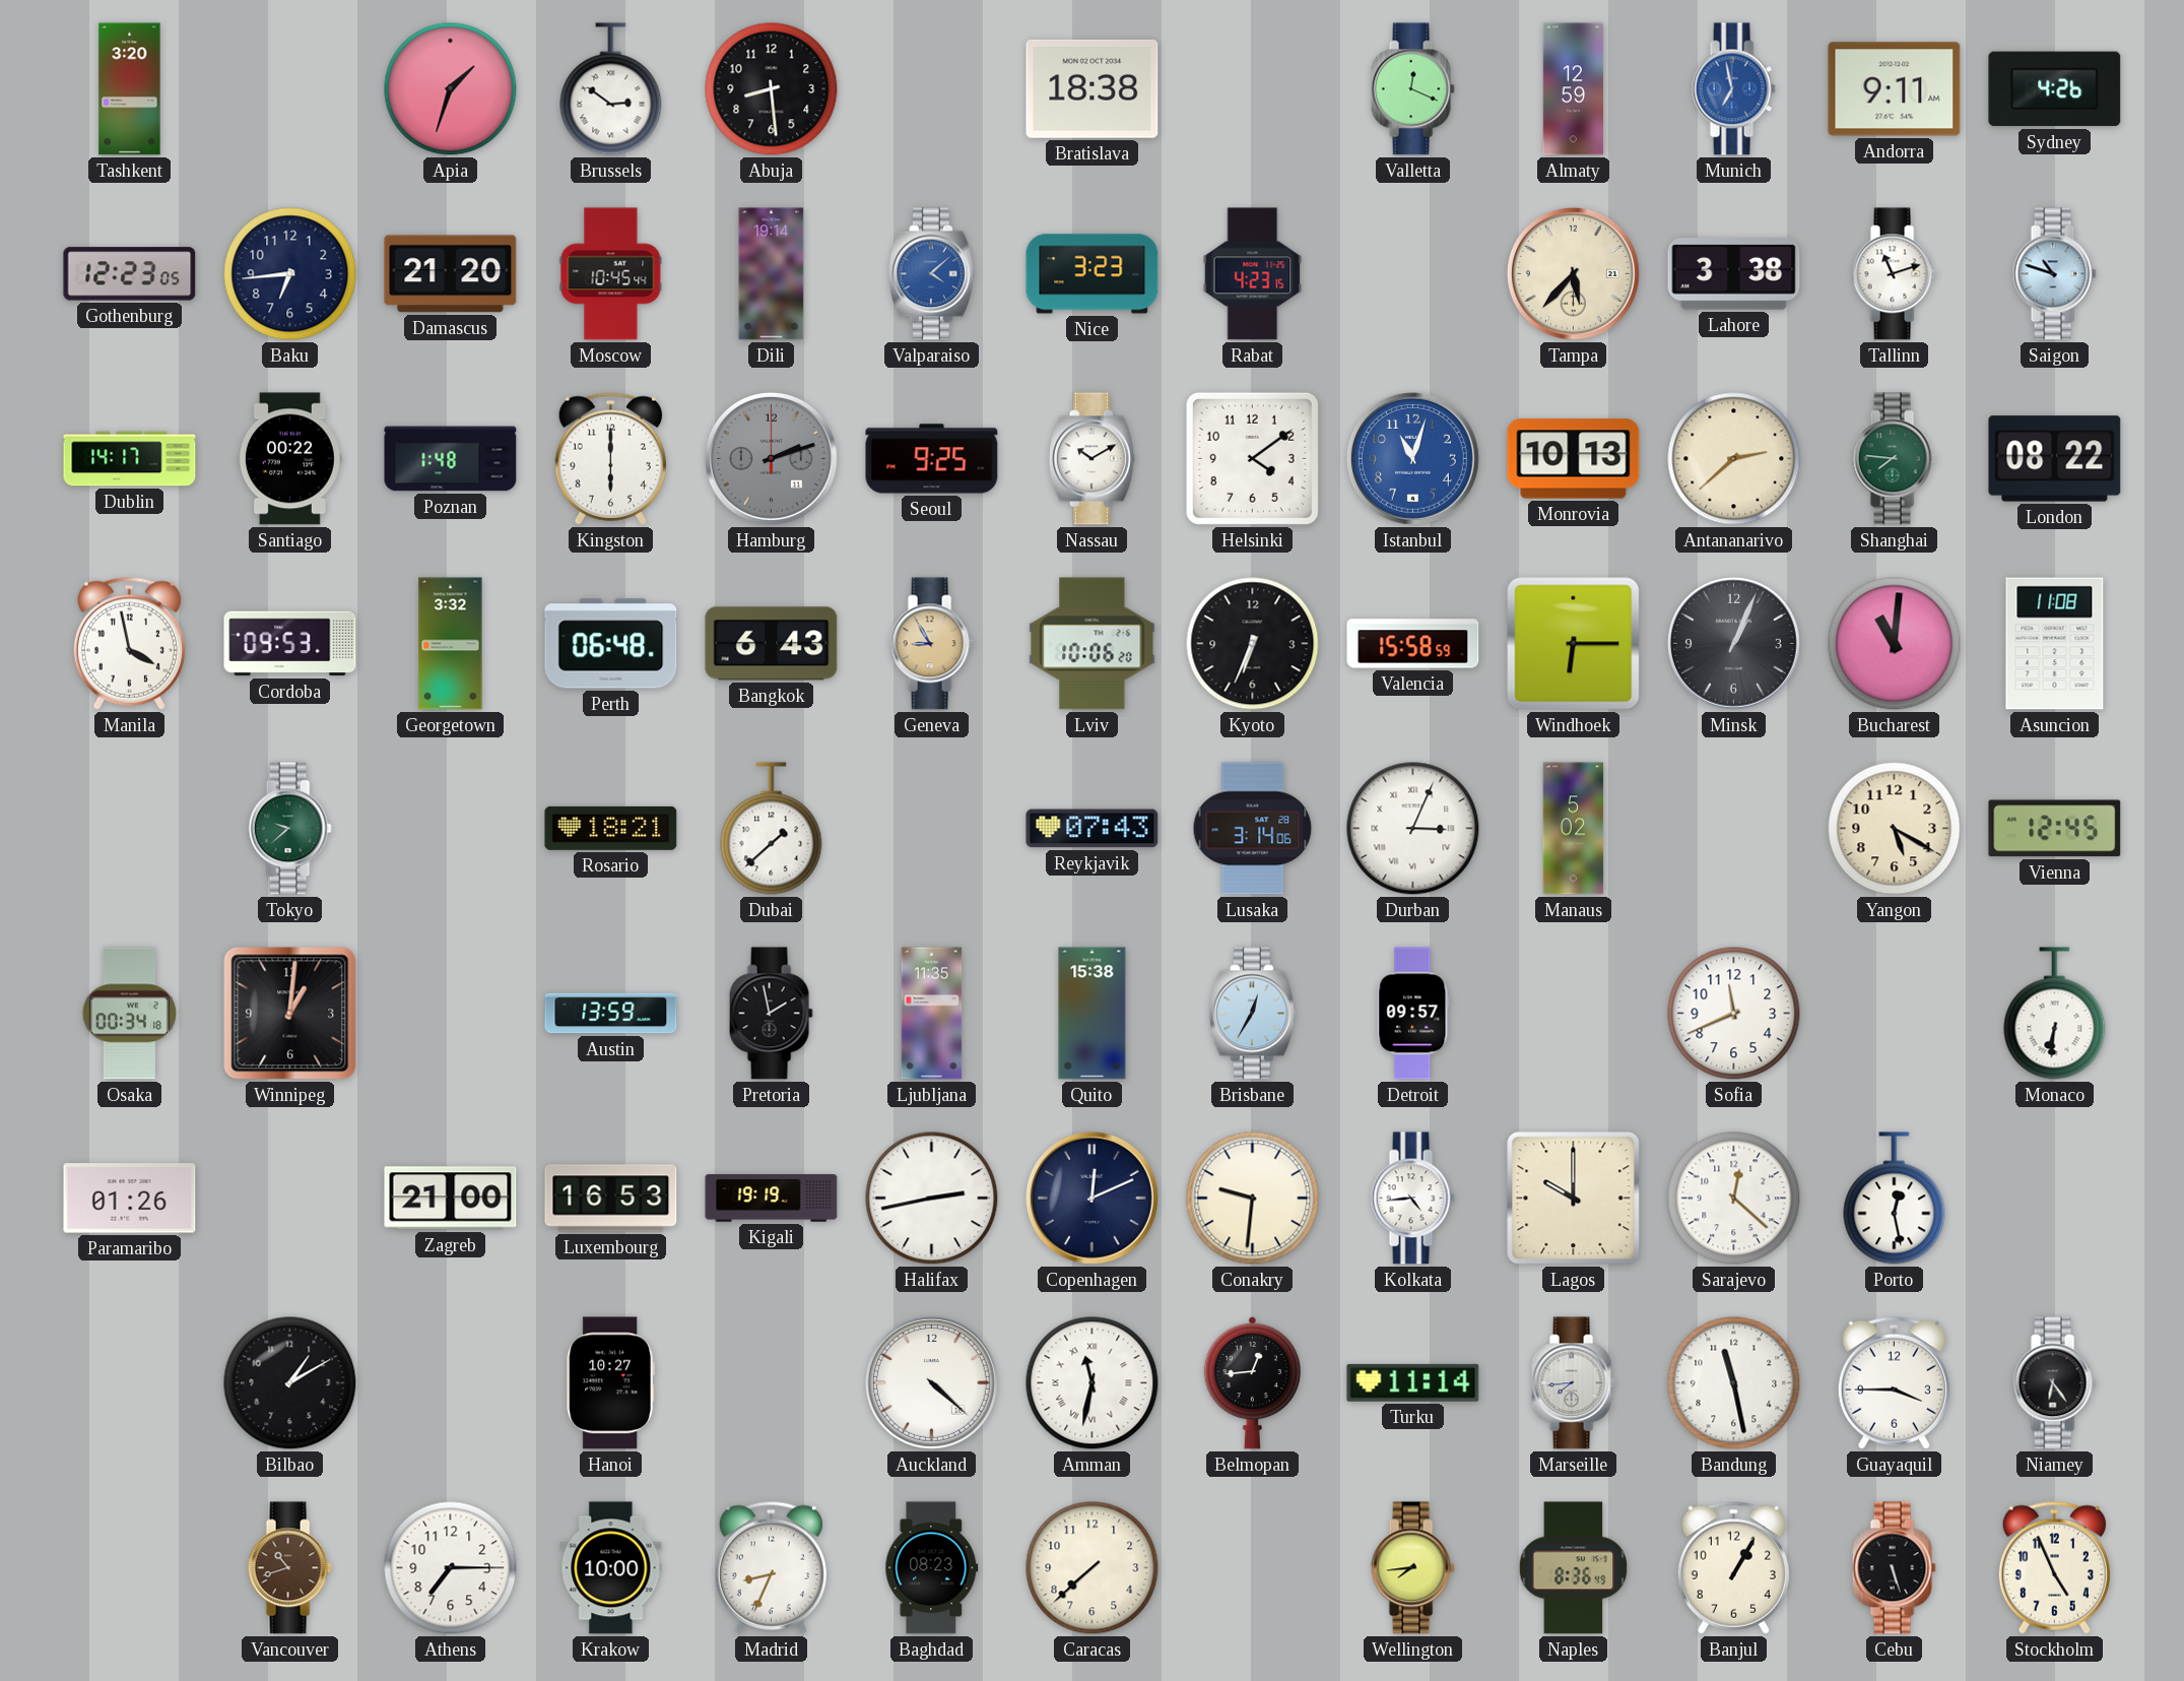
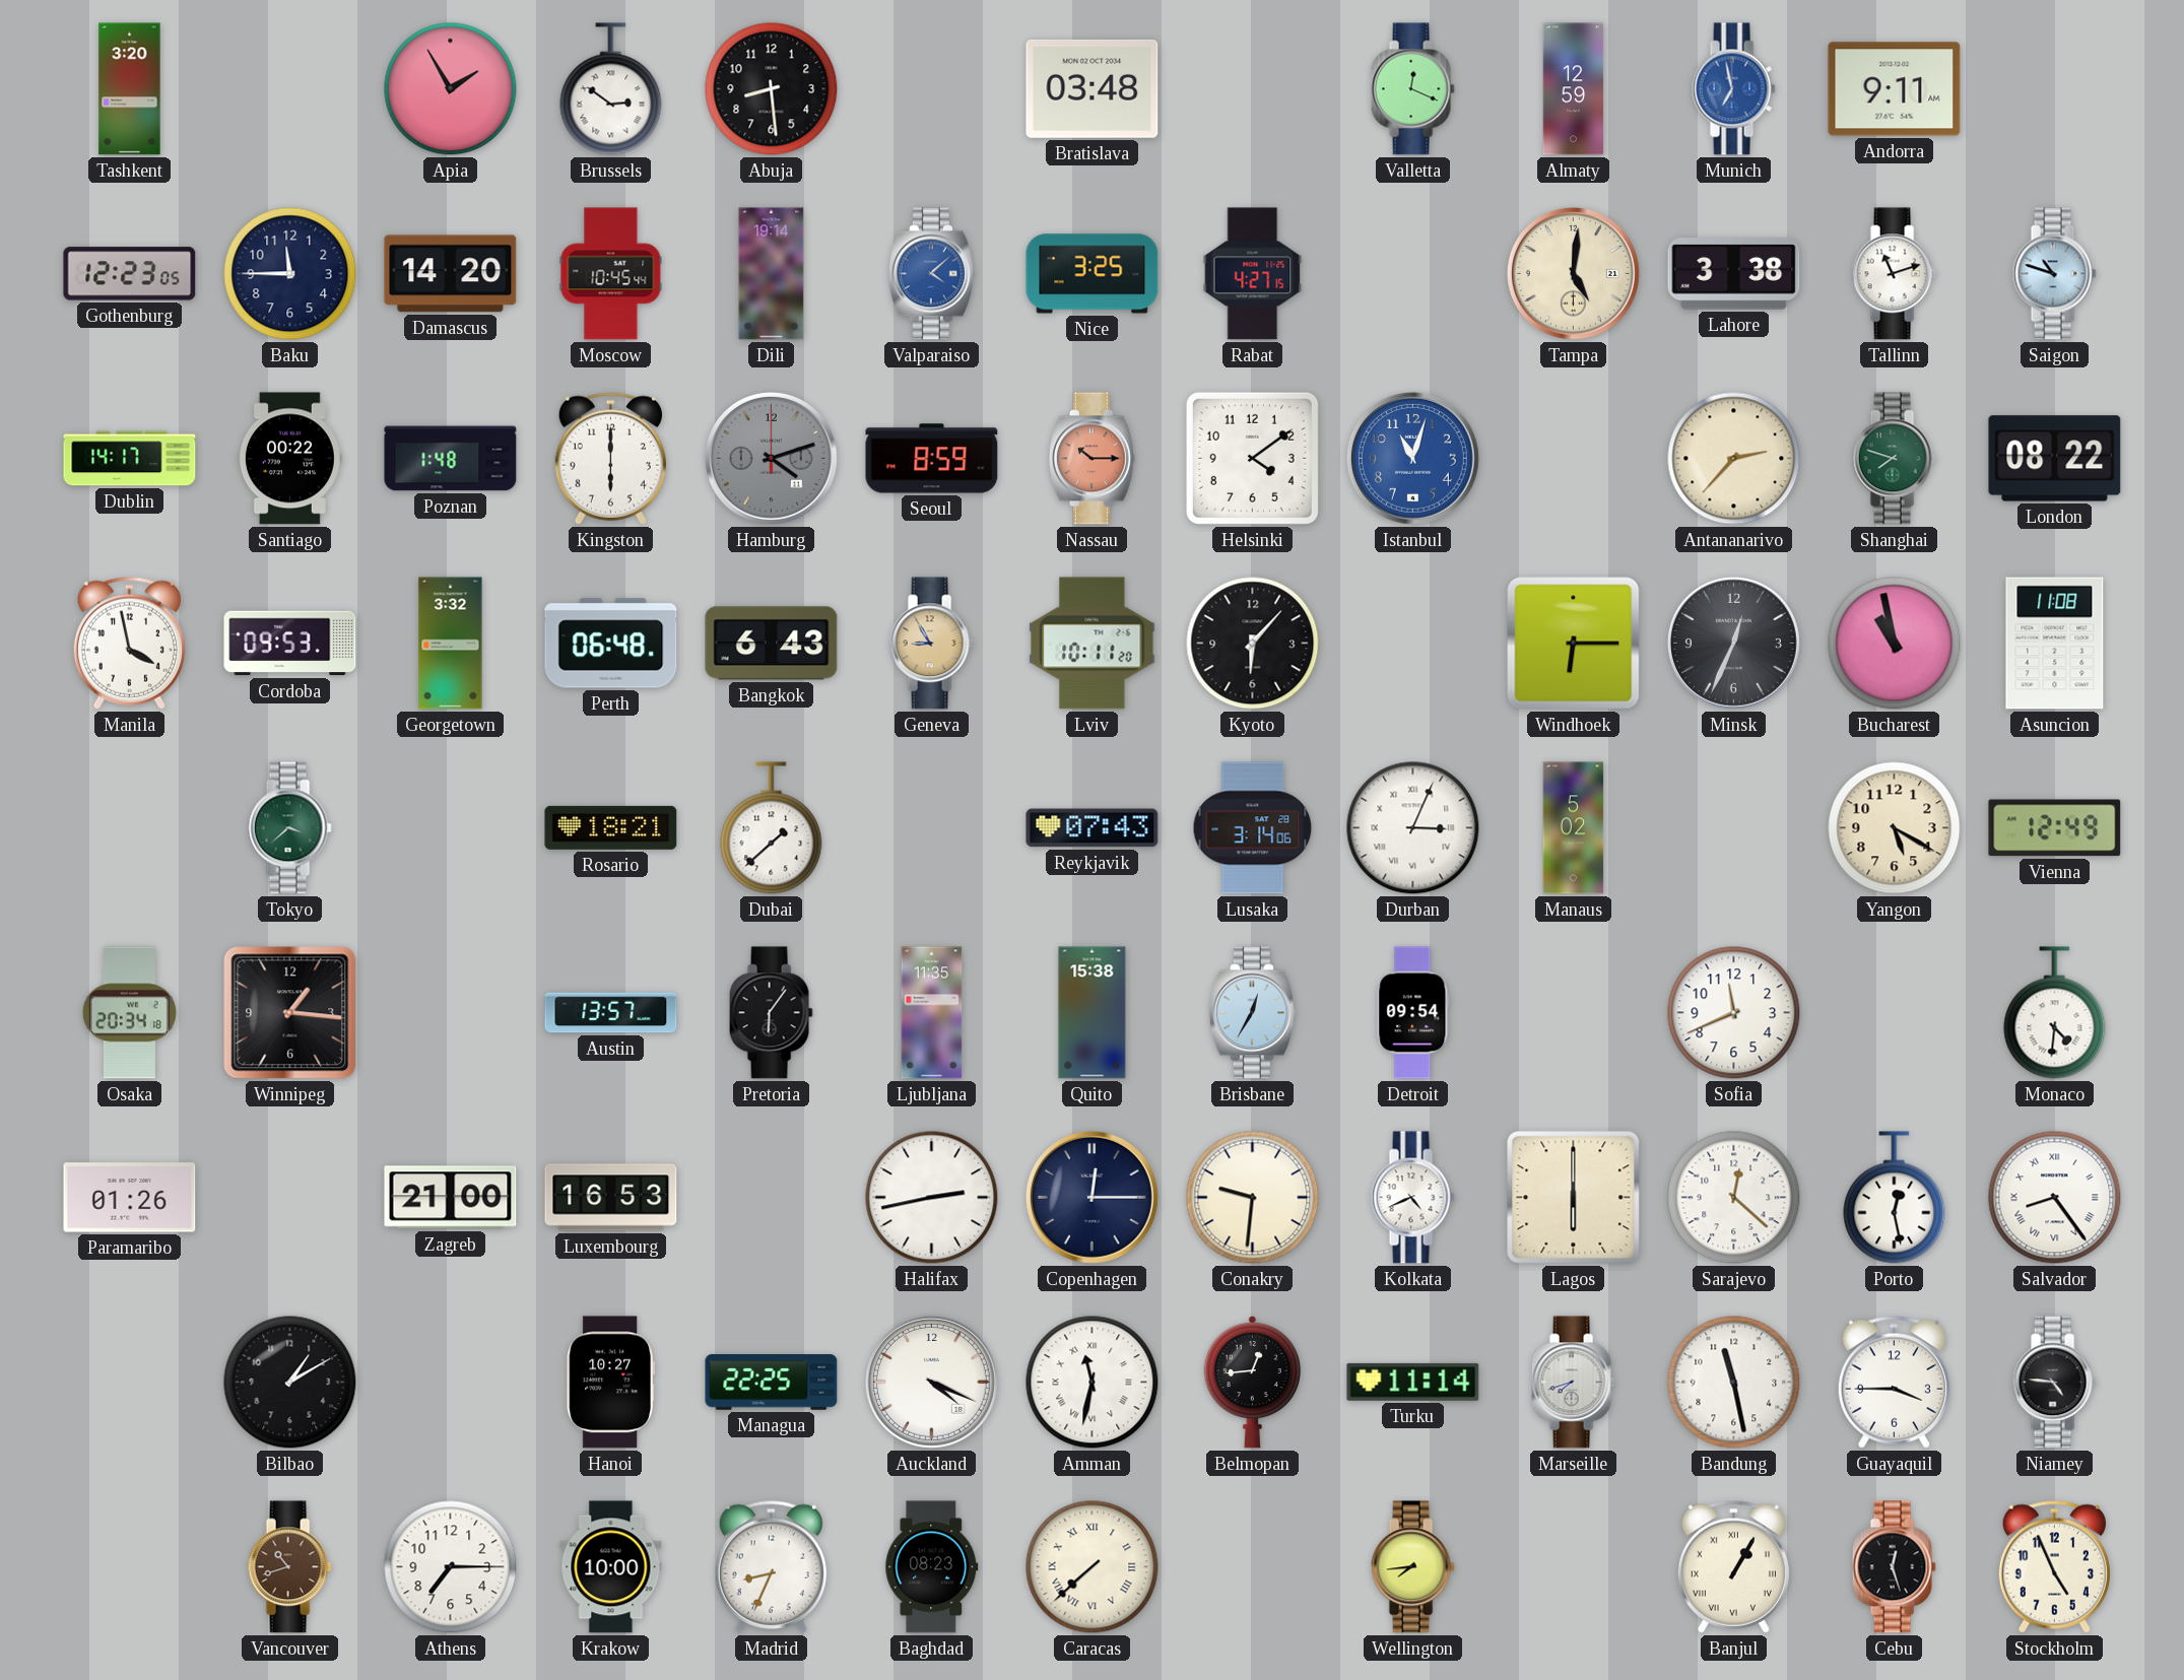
Apia: 1:33 -> 1:55 (451, 89)
Bratislava: 18:38 -> 03:48 (1093, 88)
Sydney: 4:26 -> none (2055, 89)
Baku: 6:44 -> 11:45 (290, 274)
Damascus: 21:20 -> 14:20 (451, 274)
Nice: 3:23 -> 3:25 (1093, 274)
Rabat: 4:23 -> 4:27 (1253, 274)
Tampa: 5:37 -> 5:01 (1573, 273)
Hamburg: 2:12 -> 4:12 (771, 458)
Seoul: 9:25 -> 8:59 (932, 459)
Nassau: 10:10 -> 10:15 (1091, 459)
Nassau dial: white -> salmon (1091, 459)
Monrovia: 10:13 -> none (1574, 459)
Antananarivo: 2:38 -> 2:37 (1734, 459)
Shanghai: 7:46 -> 7:48 (1894, 459)
Lviv: 10:06 -> 10:11 (1093, 644)
Kyoto: 6:34 -> 6:07 (1253, 644)
Valencia: 15:58 -> none (1413, 644)
Minsk: 1:04 -> 12:34 (1733, 643)
Bucharest: 11:01 -> 10:58 (1895, 644)
Tokyo: 9:38 -> 3:38 (289, 828)
Vienna: 12:45 -> 12:49 (2055, 828)
Osaka: 00:34 -> 20:34 (129, 1013)
Winnipeg: 1:01 -> 1:16 (290, 1013)
Austin: 13:59 -> 13:57 (611, 1013)
Pretoria: 1:58 -> 6:06 (771, 1013)
Detroit: 09:57 -> 09:54 (1413, 1013)
Monaco: 6:31 -> 4:31 (2055, 1013)
Kigali: 19:19 -> none (772, 1199)
Copenhagen: 12:11 -> 12:15 (1091, 1197)
Kolkata: 4:44 -> 4:41 (1412, 1198)
Lagos: 10:00 -> 6:00 (1574, 1198)
Salvador: none -> 8:24 (2055, 1198)
Managua: none -> 22:25 (772, 1383)
Auckland: 4:22 -> 4:19 (931, 1382)
Marseille: 7:44 -> 7:42 (1573, 1383)
Niamey: 6:24 -> 4:46 (2054, 1383)
Caracas numerals: Arabic -> Roman (1093, 1567)
Naples: 8:36 -> none (1574, 1568)
Banjul numerals: Arabic -> Roman (1733, 1566)
Cebu: 5:27 -> 12:27 (1894, 1567)
